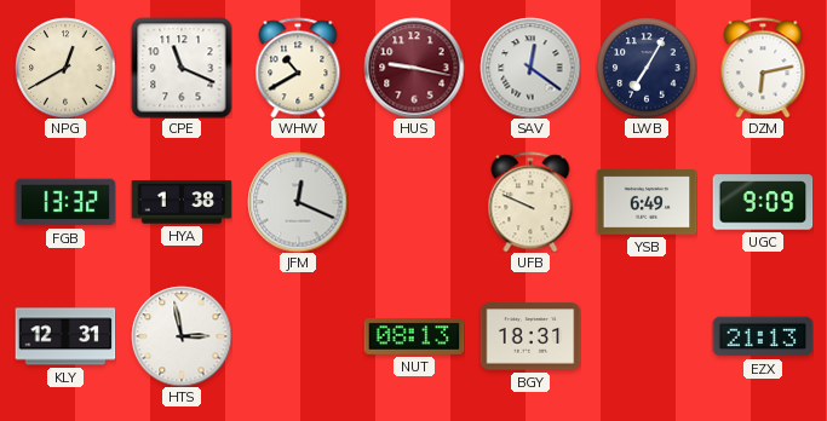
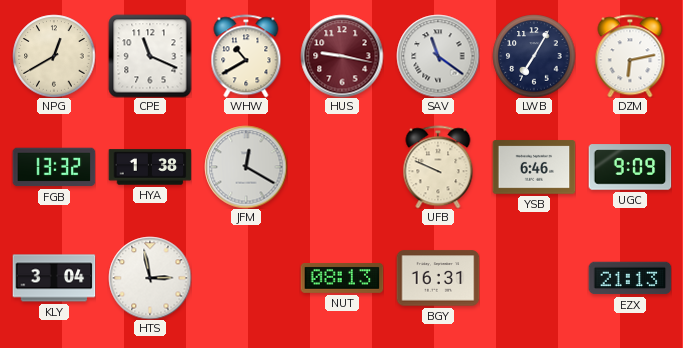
SAV: 12:21 -> 11:21 (438, 56)
JFM: 12:19 -> 12:20 (246, 167)
YSB: 6:49 -> 6:46 (534, 167)
KLY: 12:31 -> 3:04 (54, 278)
BGY: 18:31 -> 16:31 (438, 278)
